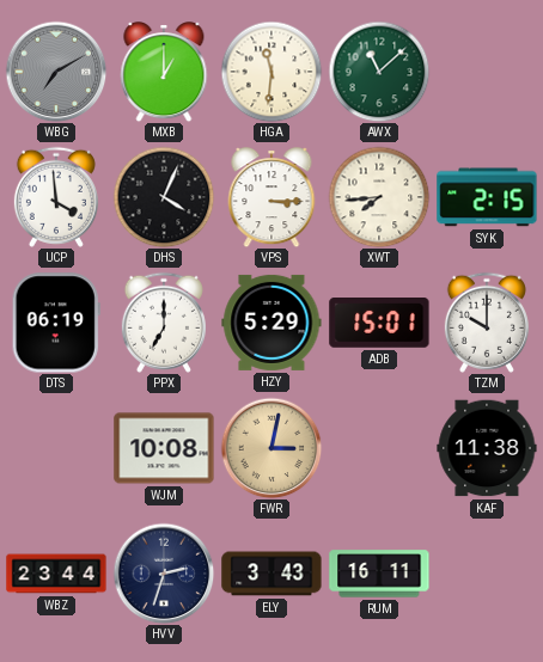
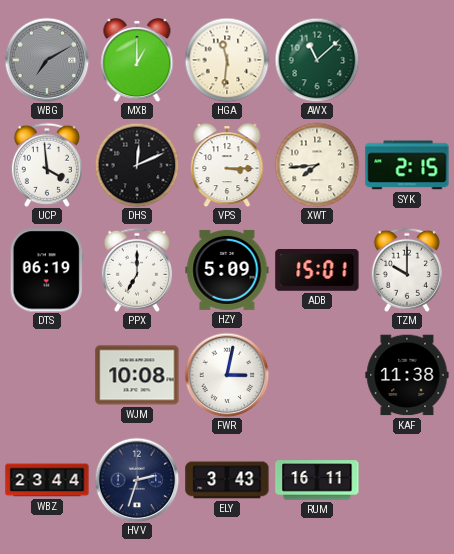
DHS: 4:04 -> 12:11 (137, 165)
HZY: 5:29 -> 5:09 (227, 270)
FWR dial: champagne -> white (227, 375)
